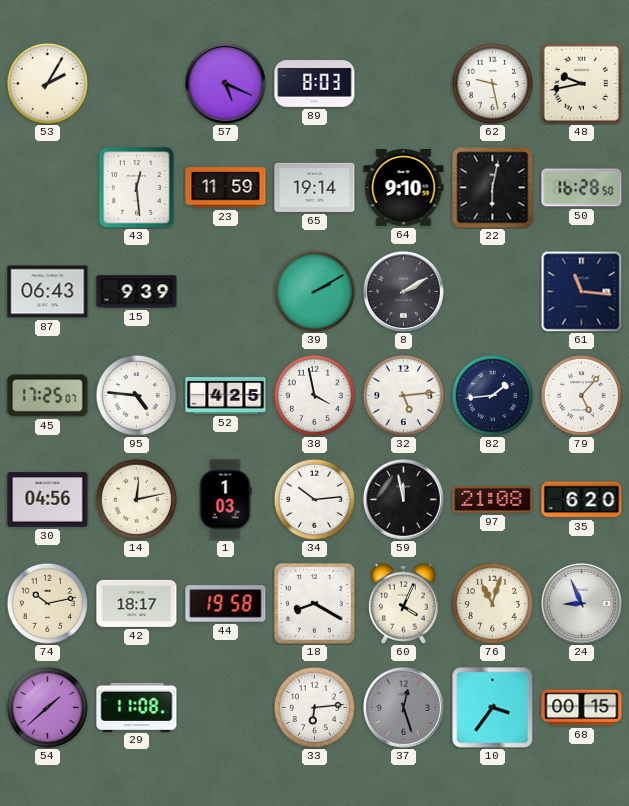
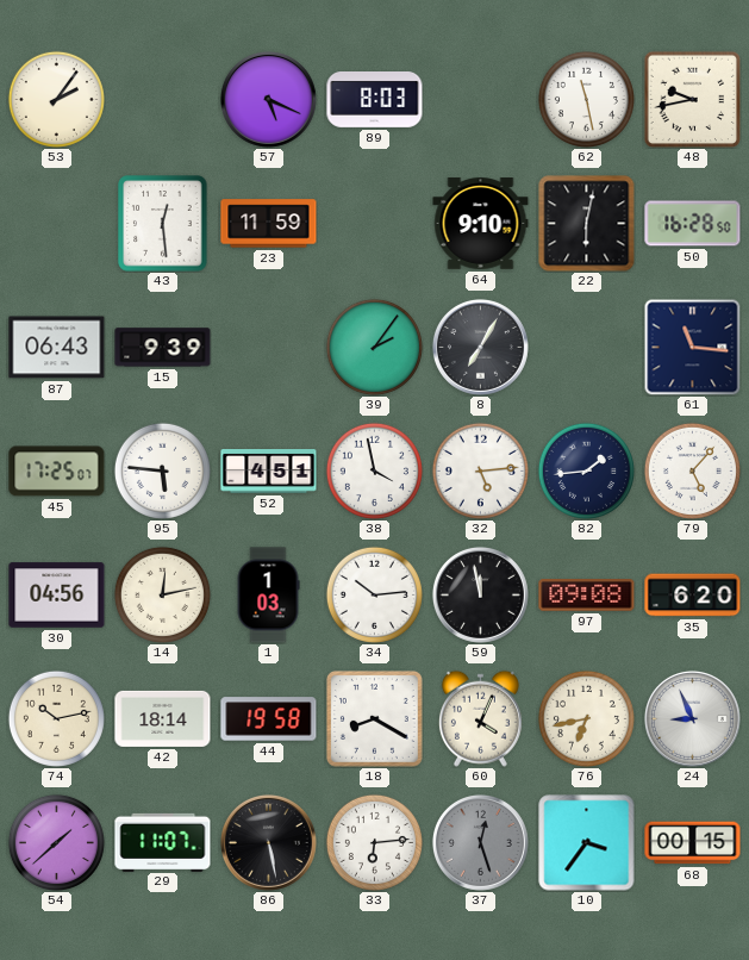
53: 2:05 -> 2:06 (56, 99)
62: 9:28 -> 11:28 (586, 99)
65: 19:14 -> none (315, 187)
39: 2:10 -> 2:06 (374, 347)
8: 2:10 -> 7:05 (480, 347)
95: 4:46 -> 5:46 (162, 470)
52: 4:25 -> 4:51 (269, 472)
97: 21:08 -> 09:08 (587, 596)
42: 18:17 -> 18:14 (163, 718)
76: 11:03 -> 6:43 (586, 718)
29: 11:08 -> 11:07 (163, 842)
86: none -> 5:28 (268, 842)
